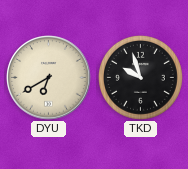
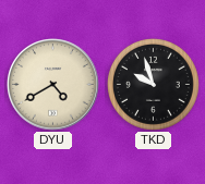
DYU: 6:40 -> 4:40 (53, 85)
